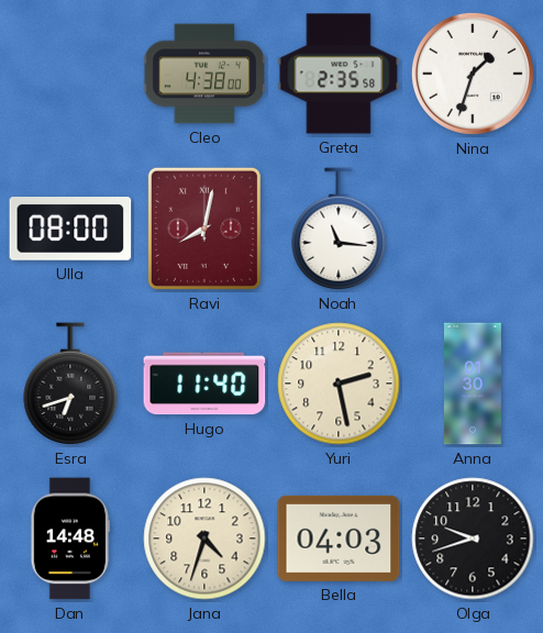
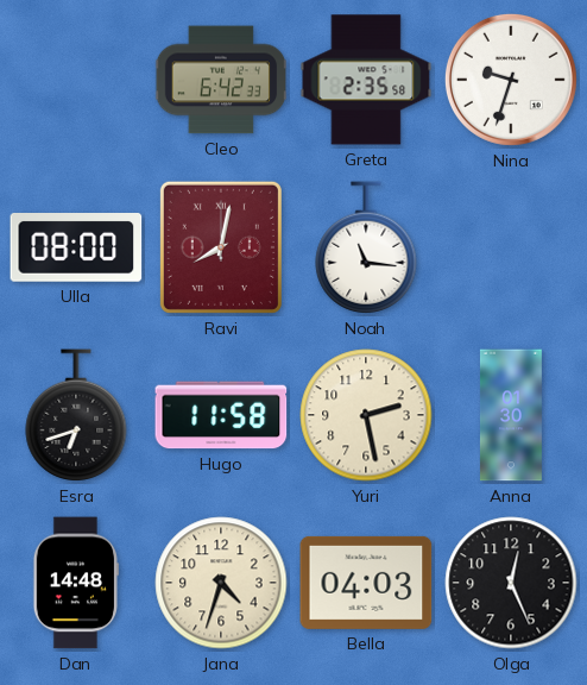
Cleo: 4:38 -> 6:42 (220, 80)
Nina: 1:33 -> 9:33 (511, 80)
Hugo: 11:40 -> 11:58 (221, 415)
Olga: 9:42 -> 12:26 (511, 583)
